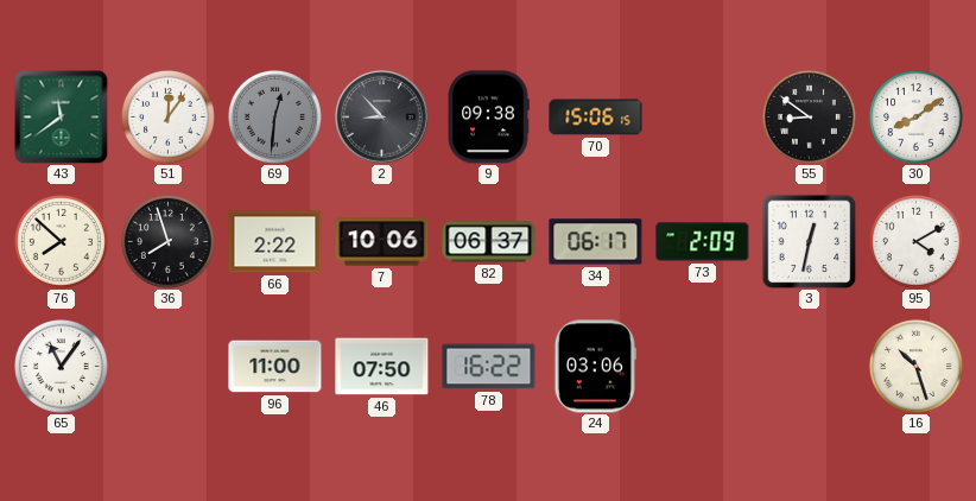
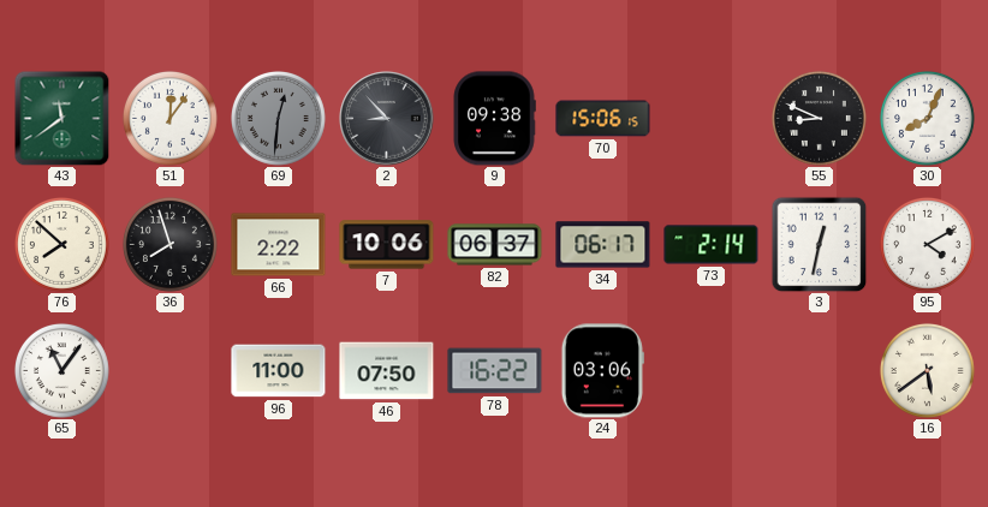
55: 8:51 -> 8:49 (819, 118)
30: 8:09 -> 8:04 (927, 118)
73: 2:09 -> 2:14 (712, 245)
16: 10:27 -> 5:39 (927, 370)
